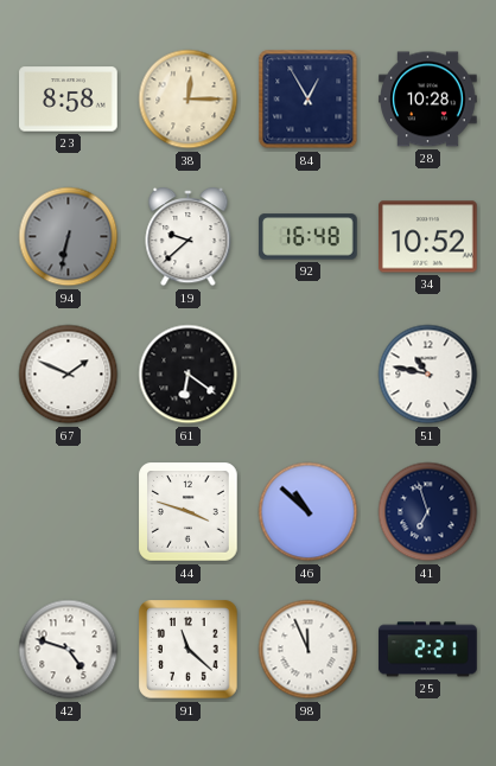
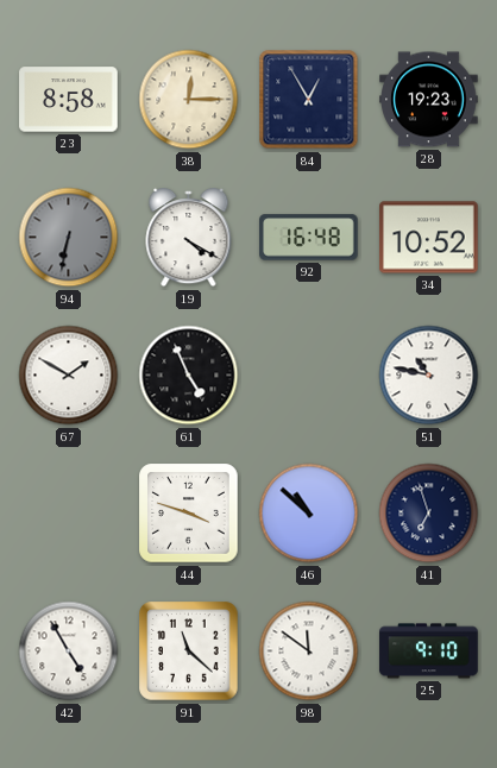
28: 10:28 -> 19:23 (429, 100)
19: 9:38 -> 4:20 (189, 239)
67: 1:49 -> 1:50 (69, 376)
61: 6:21 -> 4:56 (189, 376)
42: 4:48 -> 4:55 (69, 651)
98: 11:56 -> 11:51 (309, 651)
25: 2:21 -> 9:10 (429, 651)
